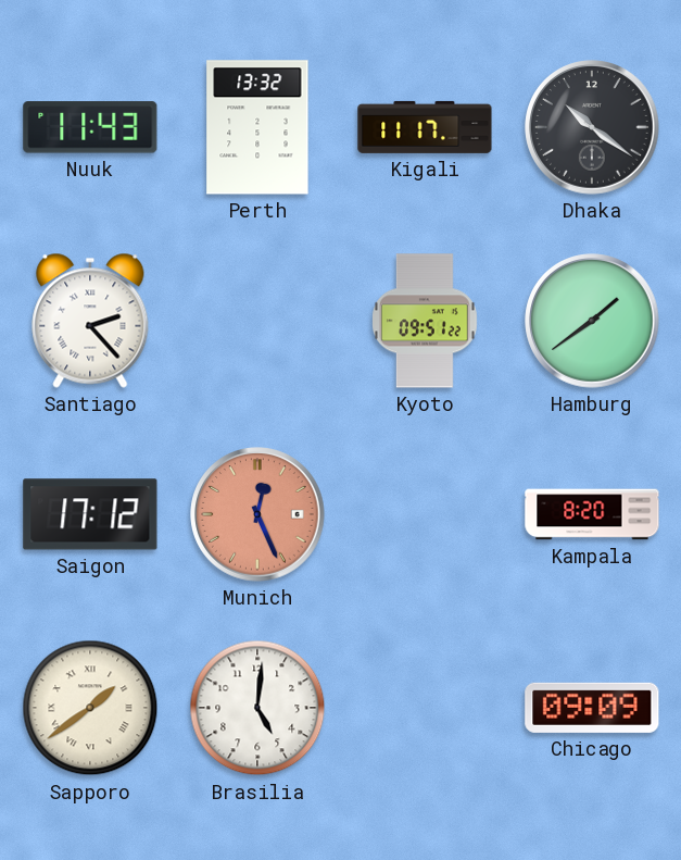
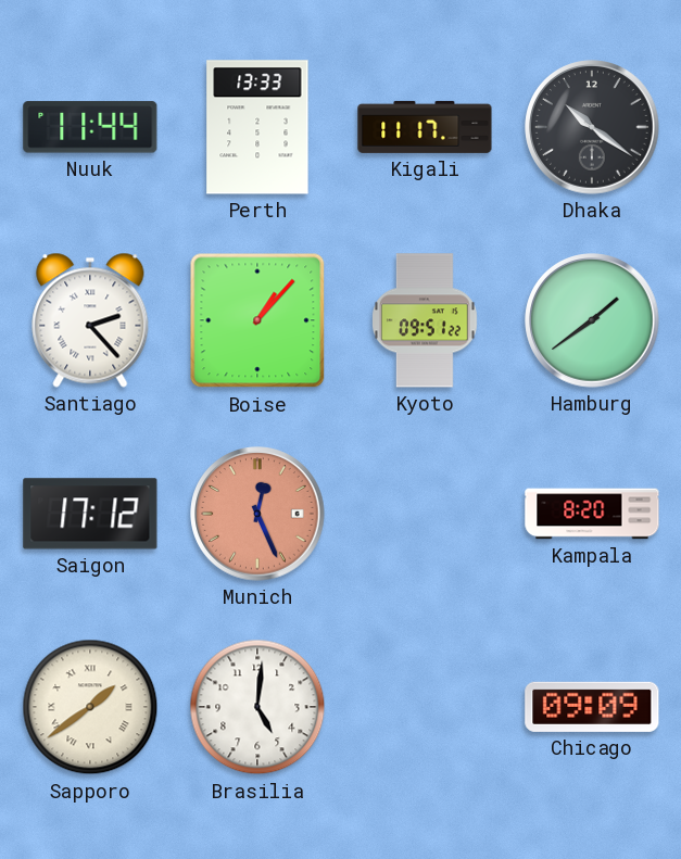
Nuuk: 11:43 -> 11:44 (90, 127)
Perth: 13:32 -> 13:33 (257, 127)
Boise: none -> 1:07 (257, 320)
